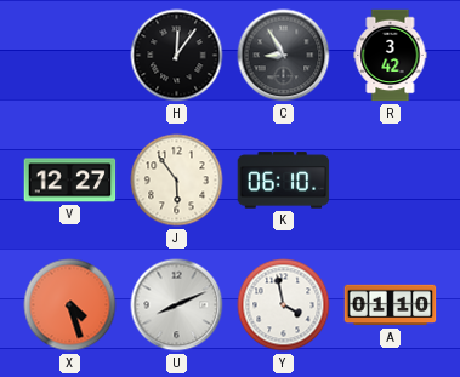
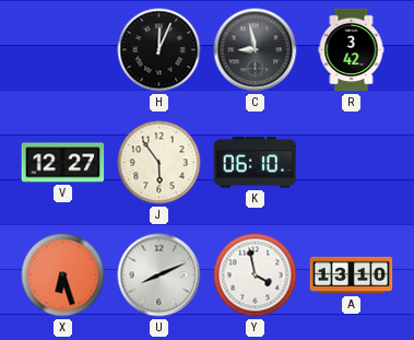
H: 12:06 -> 12:04 (159, 50)
C: 8:55 -> 8:58 (256, 50)
X: 4:27 -> 6:27 (63, 275)
A: 01:10 -> 13:10 (352, 275)
